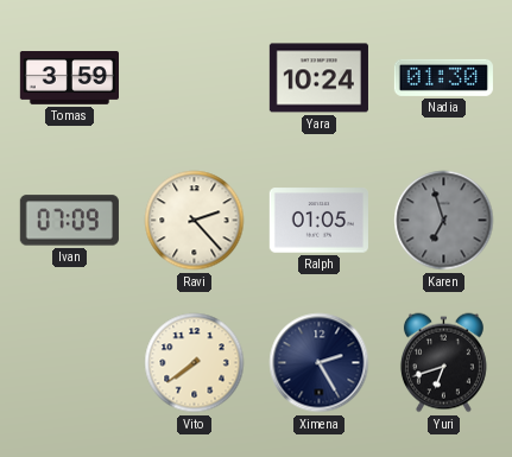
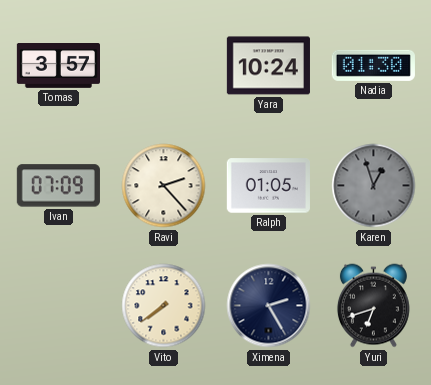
Tomas: 3:59 -> 3:57 (58, 66)
Karen: 6:57 -> 12:57 (374, 186)
